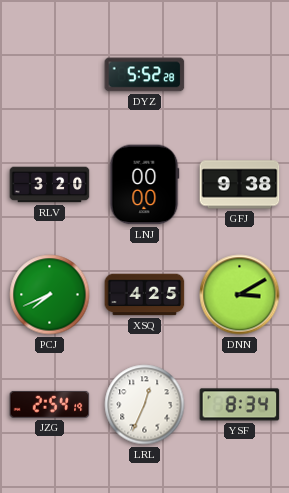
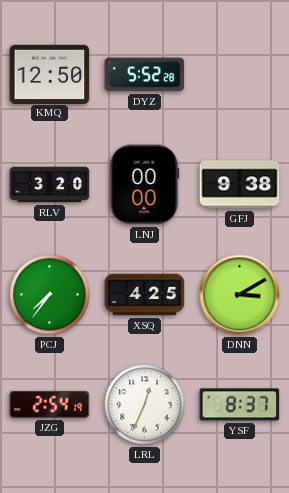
KMQ: none -> 12:50 (50, 74)
PCJ: 7:41 -> 7:36 (50, 295)
YSF: 8:34 -> 8:37 (240, 405)
